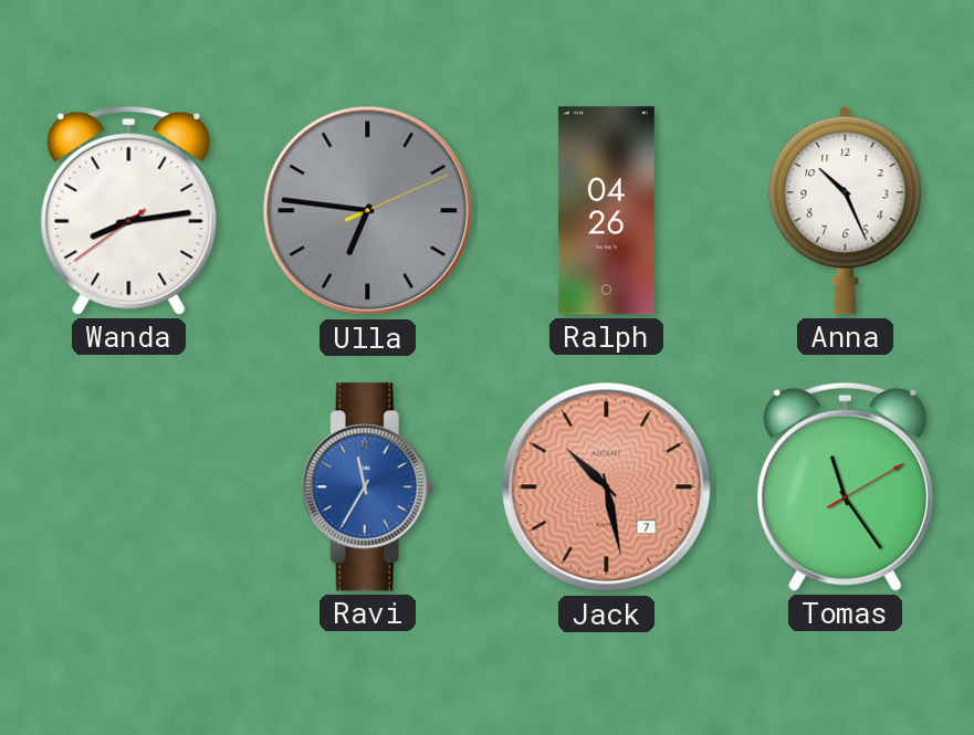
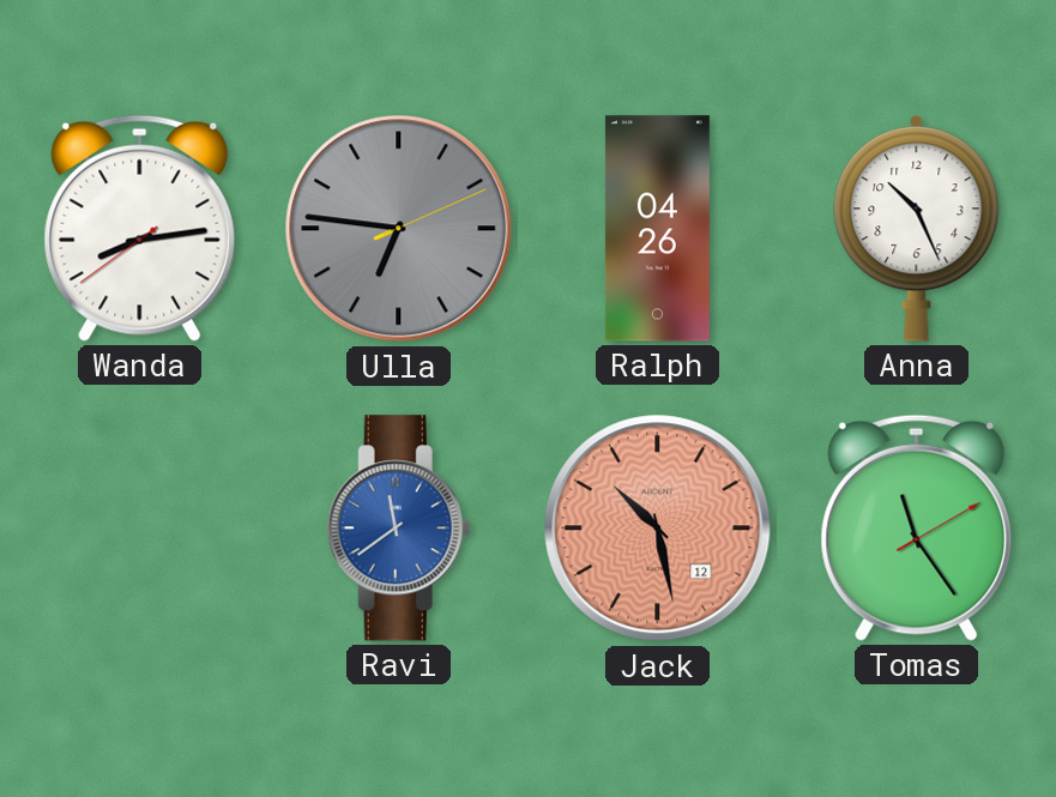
Ravi: 11:35 -> 11:39 (398, 529)
Jack date: 7 -> 12 (658, 529)
